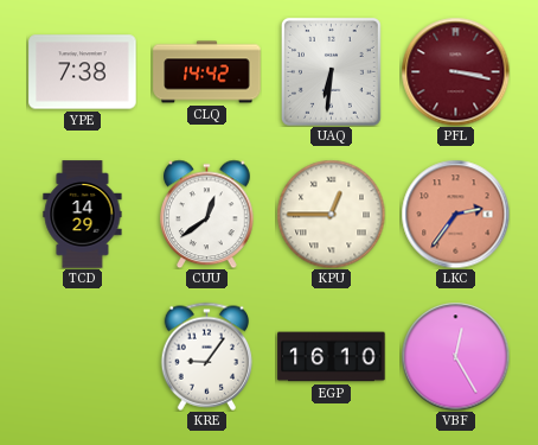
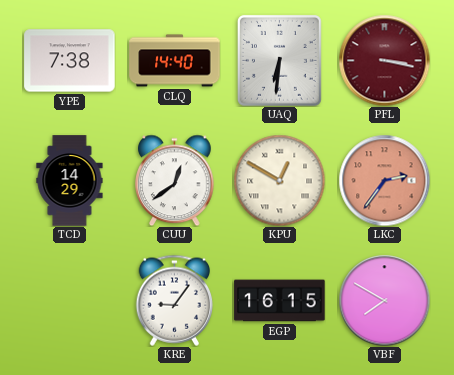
CLQ: 14:42 -> 14:40 (175, 61)
KPU: 12:45 -> 12:50 (279, 180)
EGP: 16:10 -> 16:15 (280, 301)
VBF: 12:25 -> 7:50 (384, 300)
